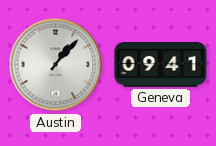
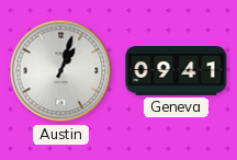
Austin: 1:07 -> 1:03 (61, 71)
